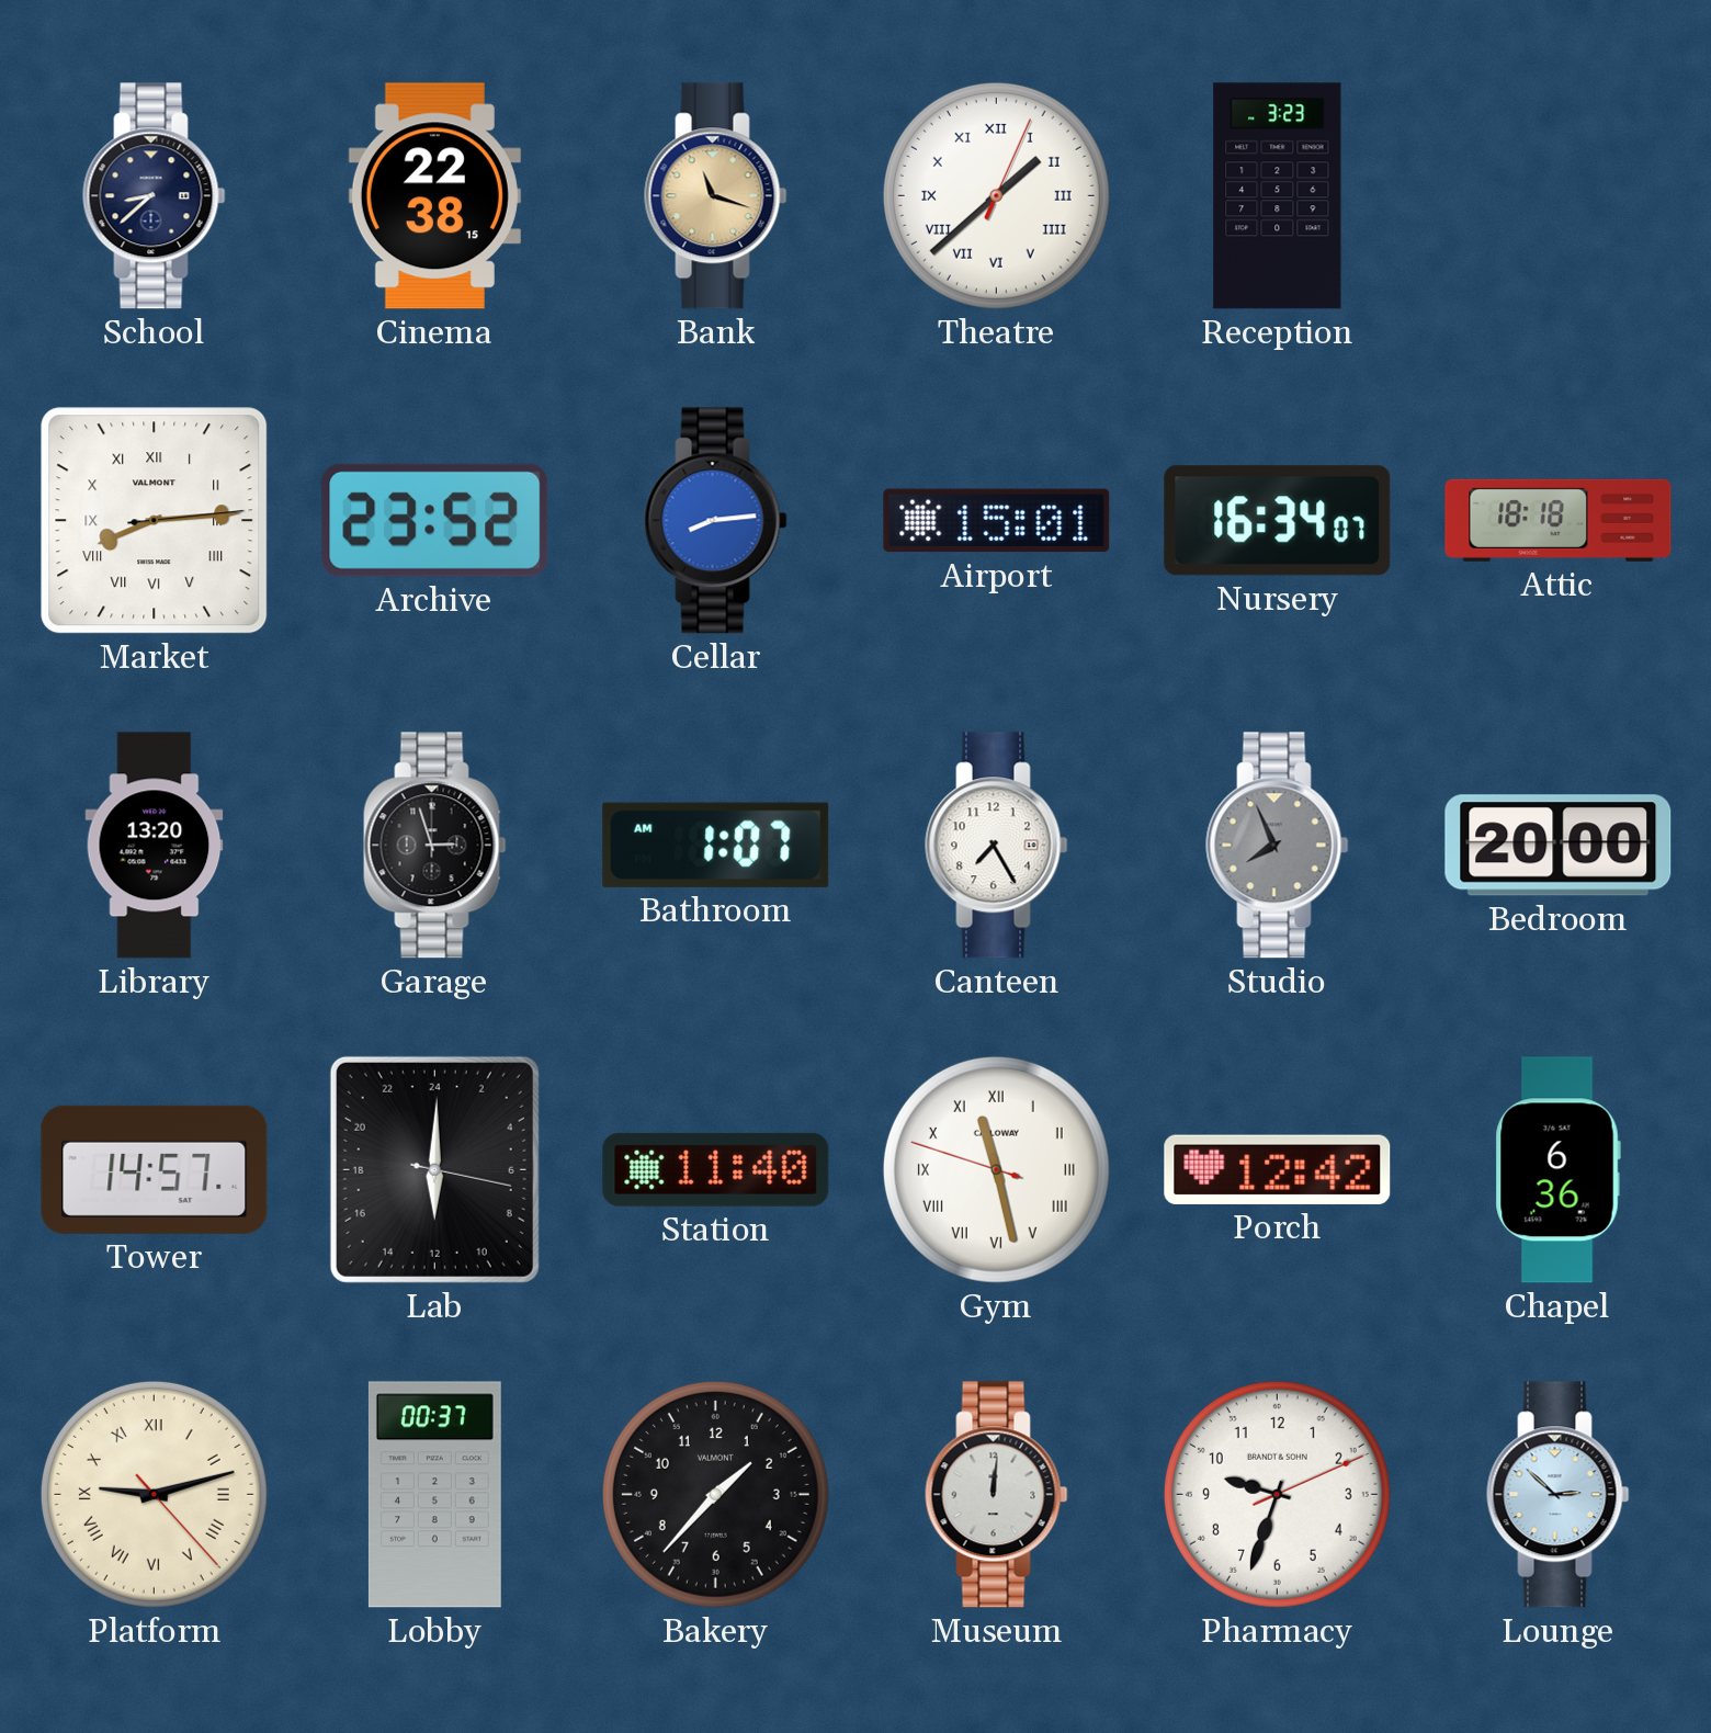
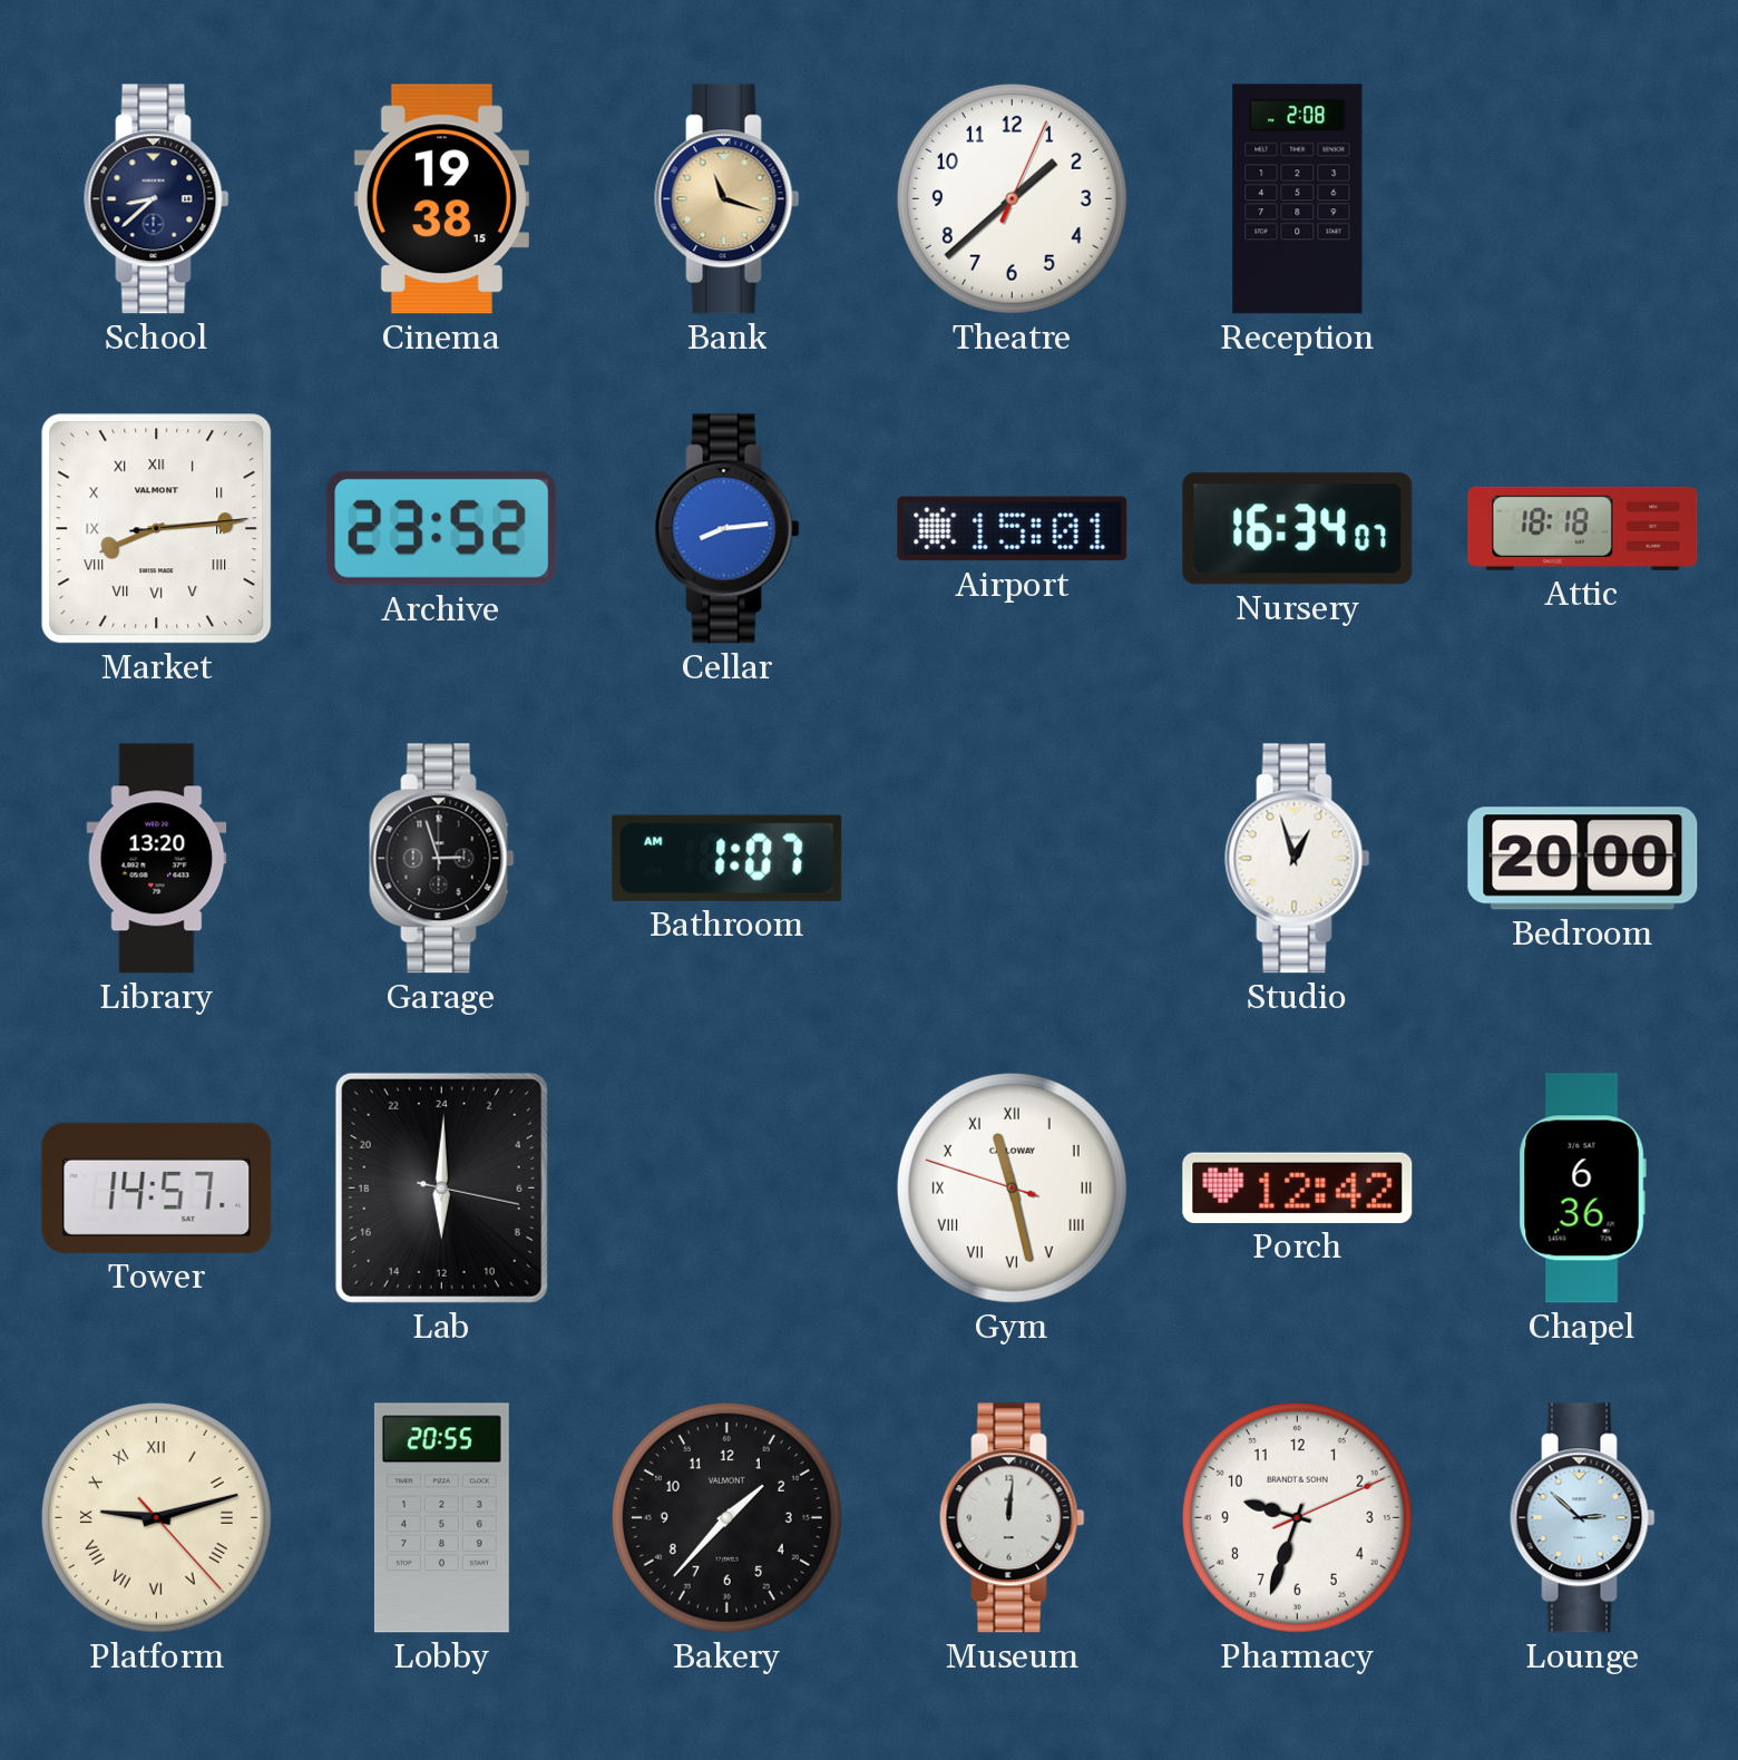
Cinema: 22:38 -> 19:38 (441, 199)
Theatre numerals: Roman -> Arabic (1012, 198)
Reception: 3:23 -> 2:08 (1298, 199)
Canteen: 7:25 -> none (997, 846)
Studio: 7:56 -> 12:57 (1298, 859)
Studio dial: grey -> white (1298, 859)
Station: 11:40 -> none (716, 1169)
Lobby: 00:37 -> 20:55 (441, 1518)
